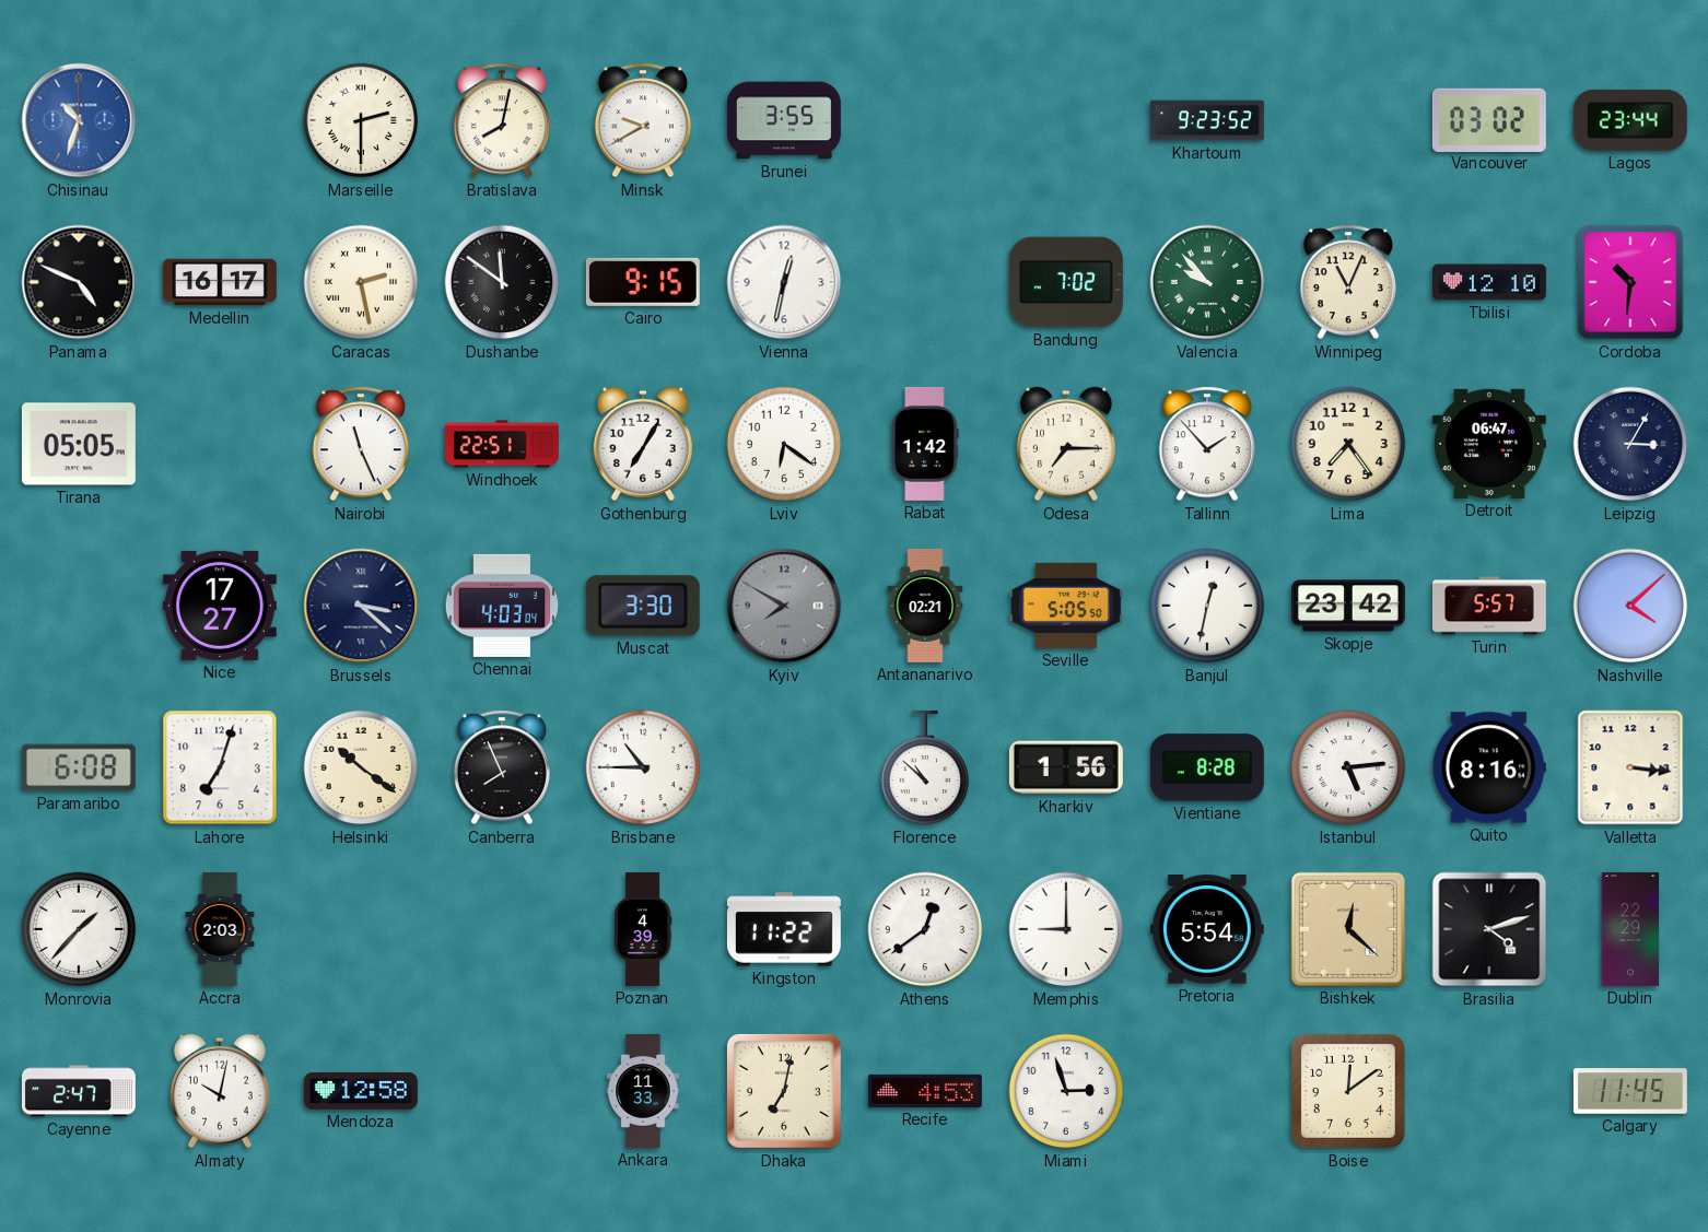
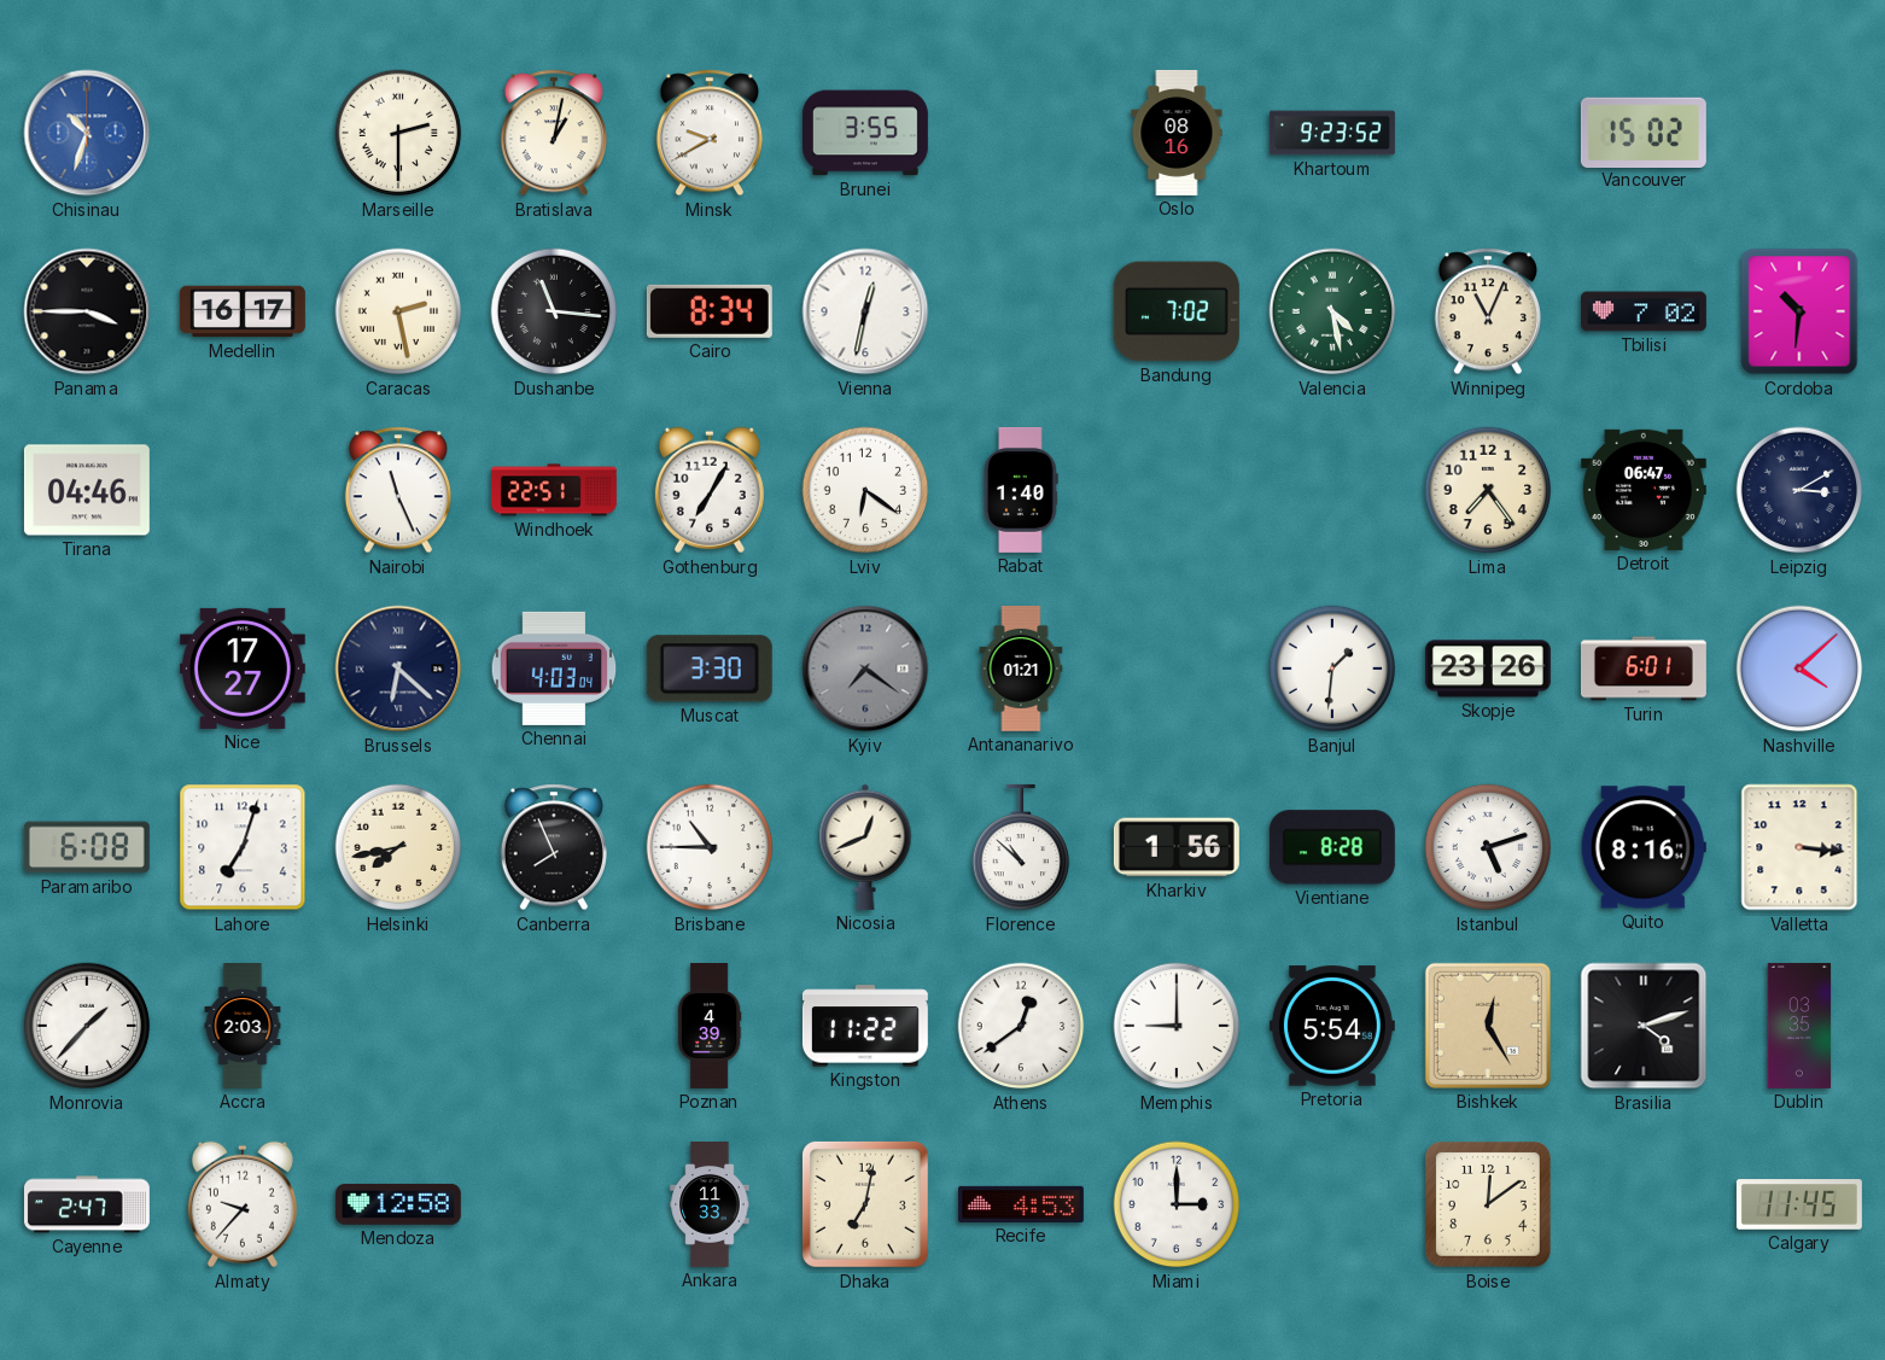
Bratislava: 8:02 -> 1:02 (554, 133)
Oslo: none -> 08:16 (1177, 133)
Vancouver: 03:02 -> 15:02 (1644, 132)
Lagos: 23:44 -> none (1630, 120)
Panama: 4:49 -> 3:45 (87, 311)
Dushanbe: 11:51 -> 11:16 (554, 311)
Cairo: 9:15 -> 8:34 (710, 311)
Valencia: 9:53 -> 4:28 (1332, 311)
Tbilisi: 12:10 -> 7:02 (1644, 311)
Tirana: 05:05 -> 04:46 (87, 490)
Rabat: 1:42 -> 1:40 (1021, 490)
Odesa: 7:15 -> none (1066, 444)
Tallinn: 1:53 -> none (1207, 444)
Leipzig: 3:05 -> 3:10 (1799, 490)
Brussels: 3:22 -> 6:22 (398, 669)
Kyiv: 7:50 -> 7:21 (865, 669)
Antananarivo: 02:21 -> 01:21 (1021, 669)
Seville: 5:05 -> none (1066, 606)
Banjul: 12:32 -> 1:31 (1332, 669)
Skopje: 23:42 -> 23:26 (1488, 669)
Turin: 5:57 -> 6:01 (1644, 669)
Helsinki: 10:21 -> 7:43 (398, 847)
Nicosia: none -> 12:41 (865, 847)
Istanbul: 5:14 -> 5:12 (1488, 847)
Bishkek: 12:22 -> 12:25 (1488, 1026)
Dublin: 22:29 -> 03:35 (1799, 1026)
Almaty: 10:02 -> 9:37 (243, 1204)
Miami: 2:57 -> 3:00 (1177, 1204)
